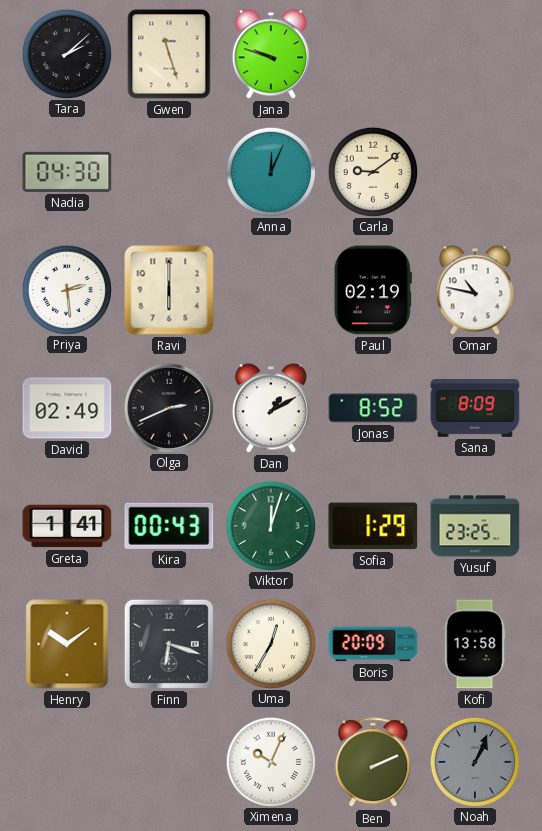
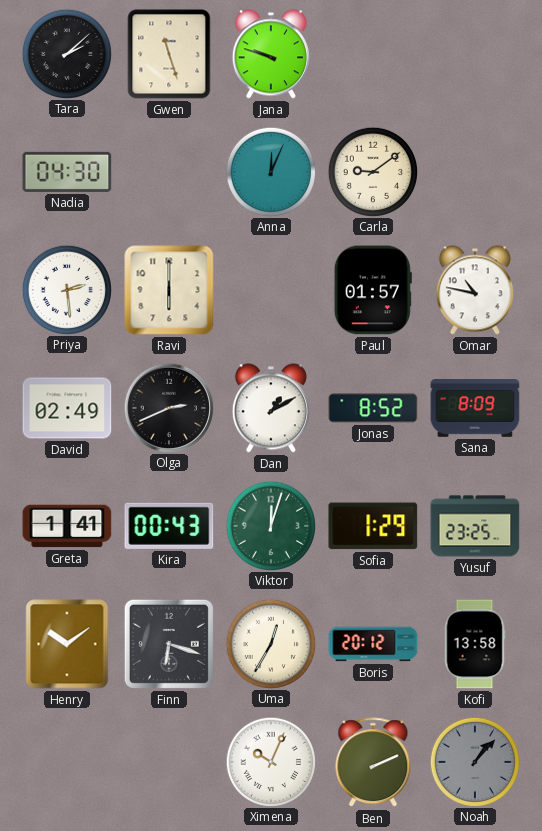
Paul: 02:19 -> 01:57 (373, 290)
Boris: 20:09 -> 20:12 (373, 644)
Noah: 1:04 -> 1:07 (474, 761)
